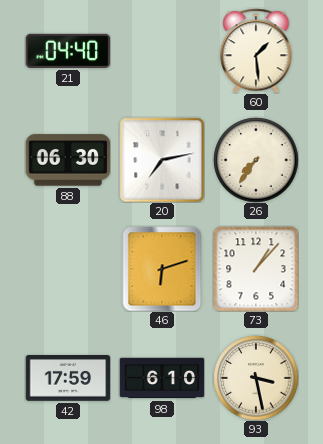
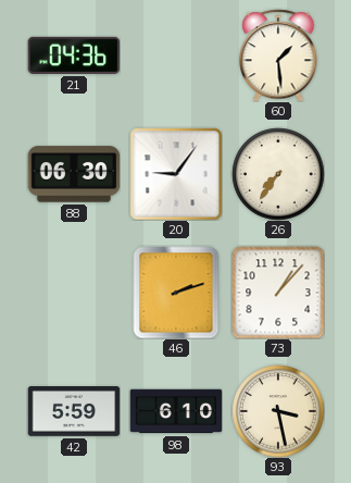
21: 04:40 -> 04:36 (74, 55)
20: 7:13 -> 9:06 (176, 174)
46: 6:12 -> 2:12 (176, 293)
42: 17:59 -> 5:59 (74, 411)
